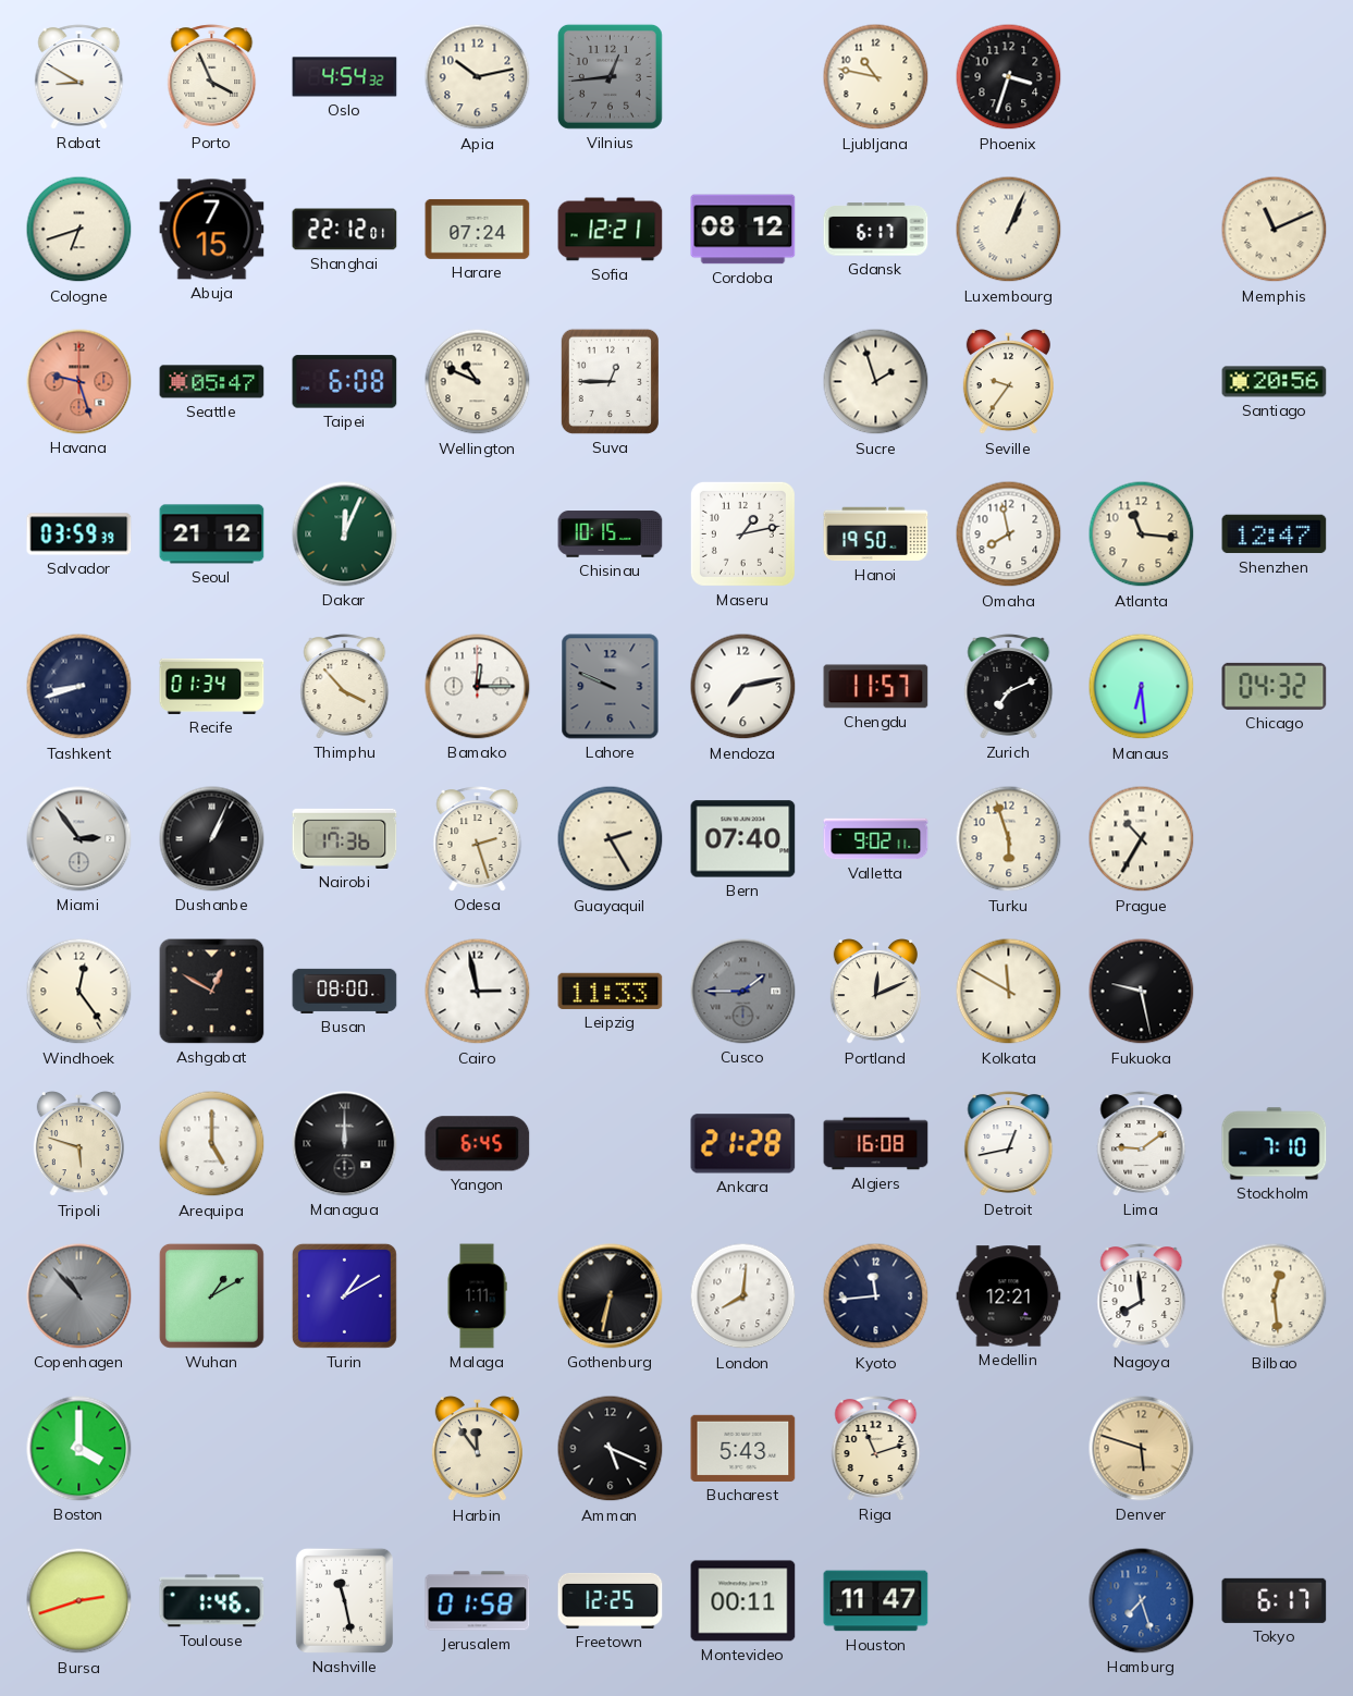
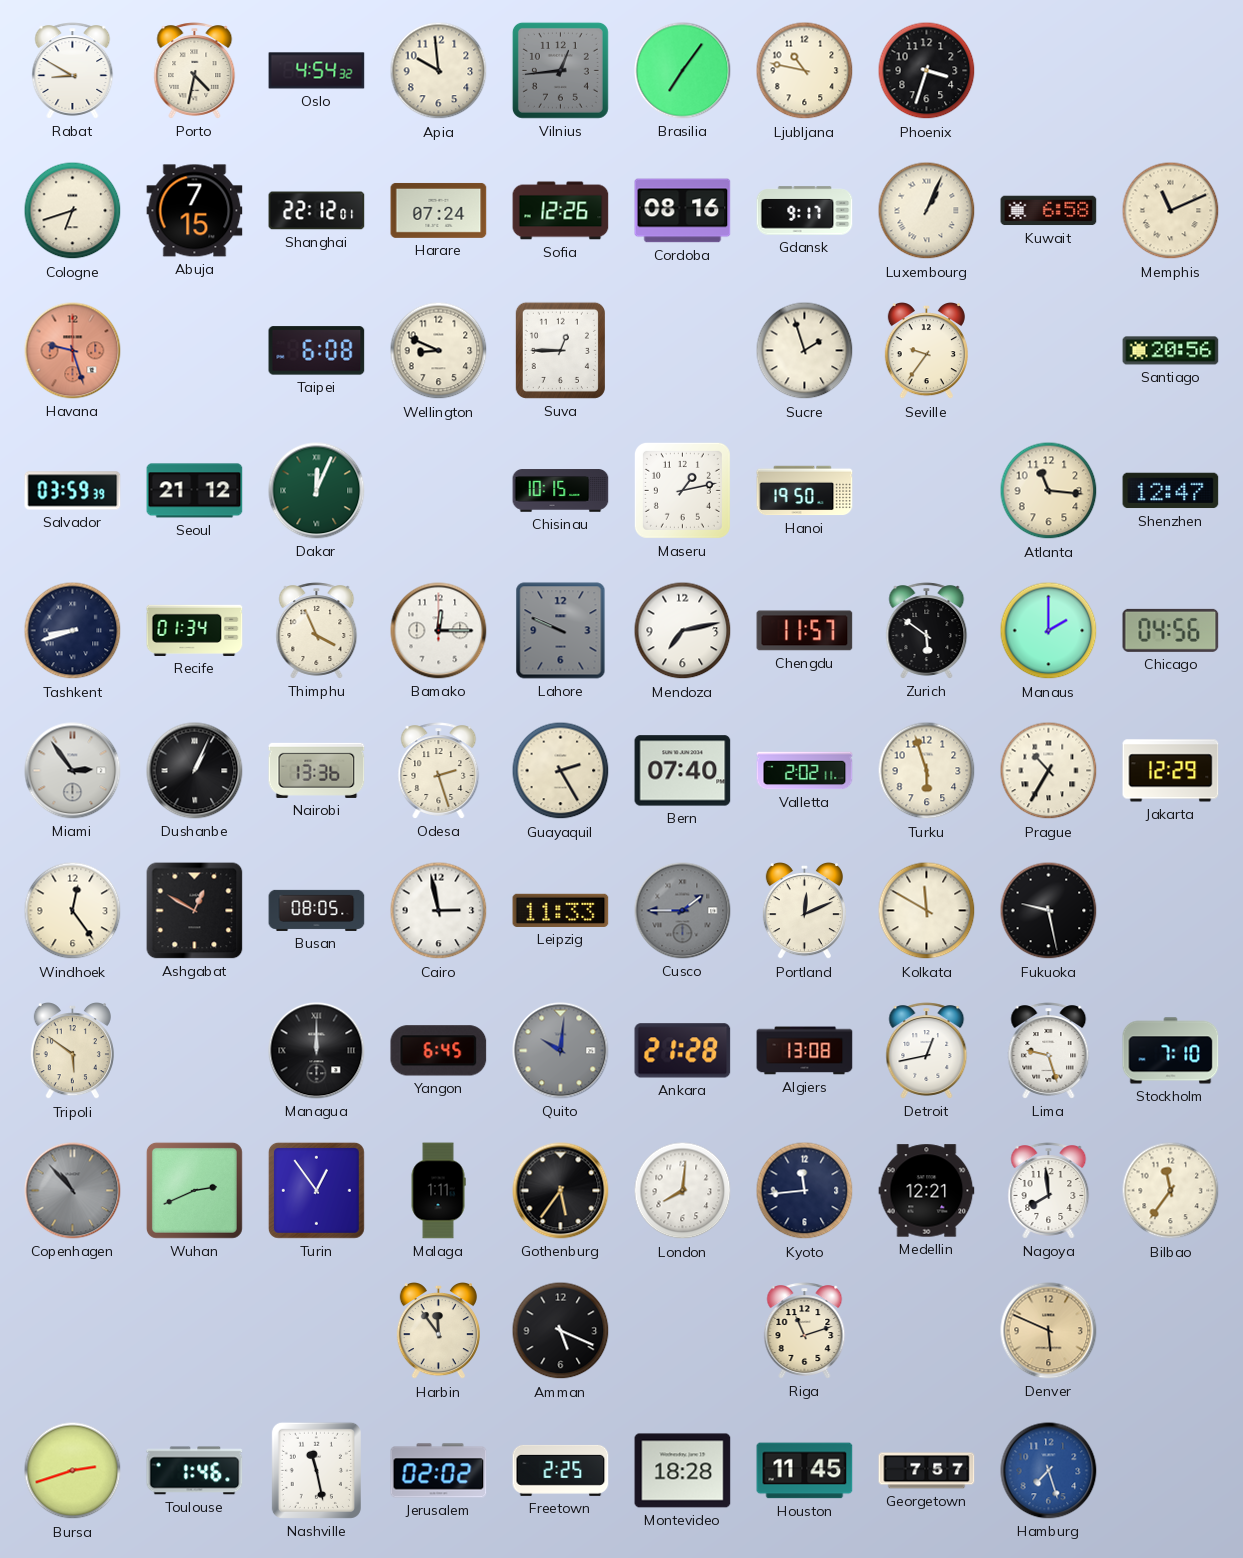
Porto: 3:56 -> 4:32 (195, 71)
Apia: 10:13 -> 9:59 (439, 71)
Brasilia: none -> 7:06 (683, 71)
Sofia: 12:21 -> 12:26 (561, 211)
Cordoba: 08:12 -> 08:16 (683, 211)
Gdansk: 6:17 -> 9:17 (805, 211)
Kuwait: none -> 6:58 (1049, 211)
Seattle: 05:47 -> none (212, 382)
Wellington: 10:49 -> 8:49 (439, 351)
Omaha: 7:58 -> none (1009, 534)
Thimphu: 3:53 -> 3:56 (317, 631)
Zurich: 7:11 -> 5:51 (927, 631)
Manaus: 6:29 -> 2:00 (1049, 631)
Chicago: 04:32 -> 04:56 (1171, 630)
Nairobi: 17:36 -> 13:36 (317, 770)
Valletta: 9:02 -> 2:02 (805, 771)
Jakarta: none -> 12:29 (1171, 771)
Busan: 08:00 -> 08:05 (317, 910)
Tripoli: 5:48 -> 5:51 (72, 1052)
Arequipa: 5:00 -> none (212, 1144)
Quito: none -> 10:01 (561, 1051)
Algiers: 16:08 -> 13:08 (805, 1051)
Lima: 9:09 -> 9:27 (1049, 1051)
Wuhan: 1:10 -> 2:41 (194, 1190)
Turin: 1:10 -> 12:54 (316, 1190)
Gothenburg: 6:32 -> 5:36 (561, 1191)
Bilbao: 12:29 -> 11:36 (1171, 1191)
Boston: 4:00 -> none (79, 1449)
Bucharest: 5:43 -> none (743, 1448)
Denver: 5:48 -> 5:49 (1049, 1331)
Jerusalem: 01:58 -> 02:02 (439, 1471)
Freetown: 12:25 -> 2:25 (561, 1470)
Montevideo: 00:11 -> 18:28 (683, 1471)
Houston: 11:47 -> 11:45 (805, 1471)
Georgetown: none -> 7:57 (927, 1471)
Tokyo: 6:17 -> none (1275, 1600)
